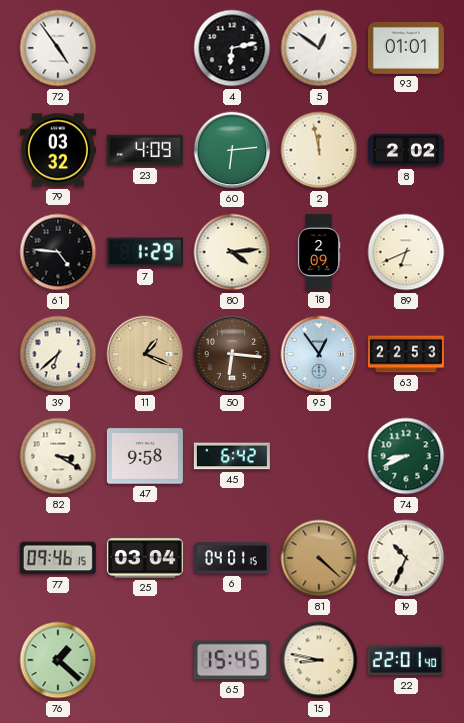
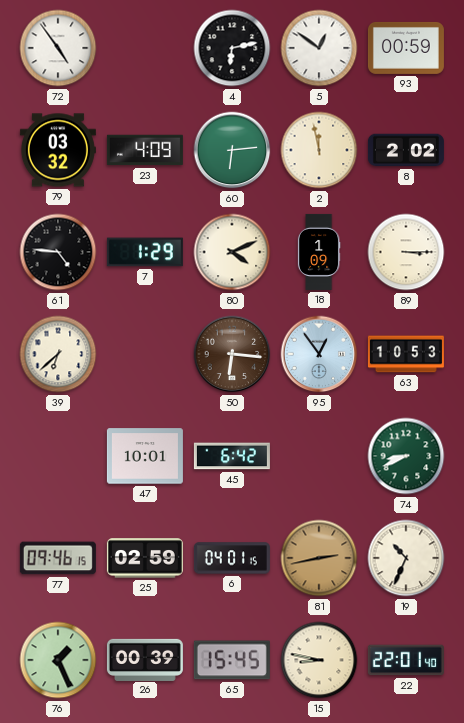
93: 01:01 -> 00:59 (406, 48)
80: 4:14 -> 4:11 (232, 252)
18: 2:09 -> 1:09 (319, 252)
89: 6:41 -> 3:15 (406, 252)
11: 1:19 -> none (145, 354)
63: 22:53 -> 10:53 (406, 354)
82: 3:20 -> none (58, 456)
47: 9:58 -> 10:01 (145, 456)
25: 03:04 -> 02:59 (145, 558)
81: 4:22 -> 2:43 (319, 558)
76: 1:22 -> 1:26 (58, 660)
26: none -> 00:39 (145, 659)
